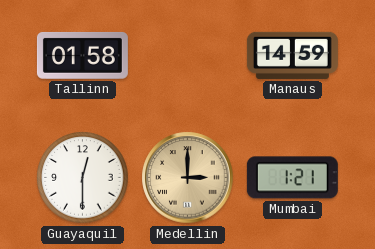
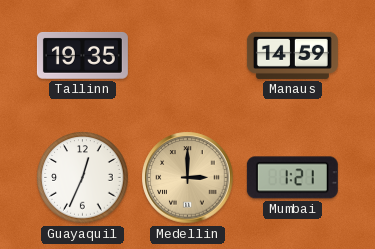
Tallinn: 01:58 -> 19:35 (82, 55)
Guayaquil: 12:30 -> 12:34 (83, 178)
